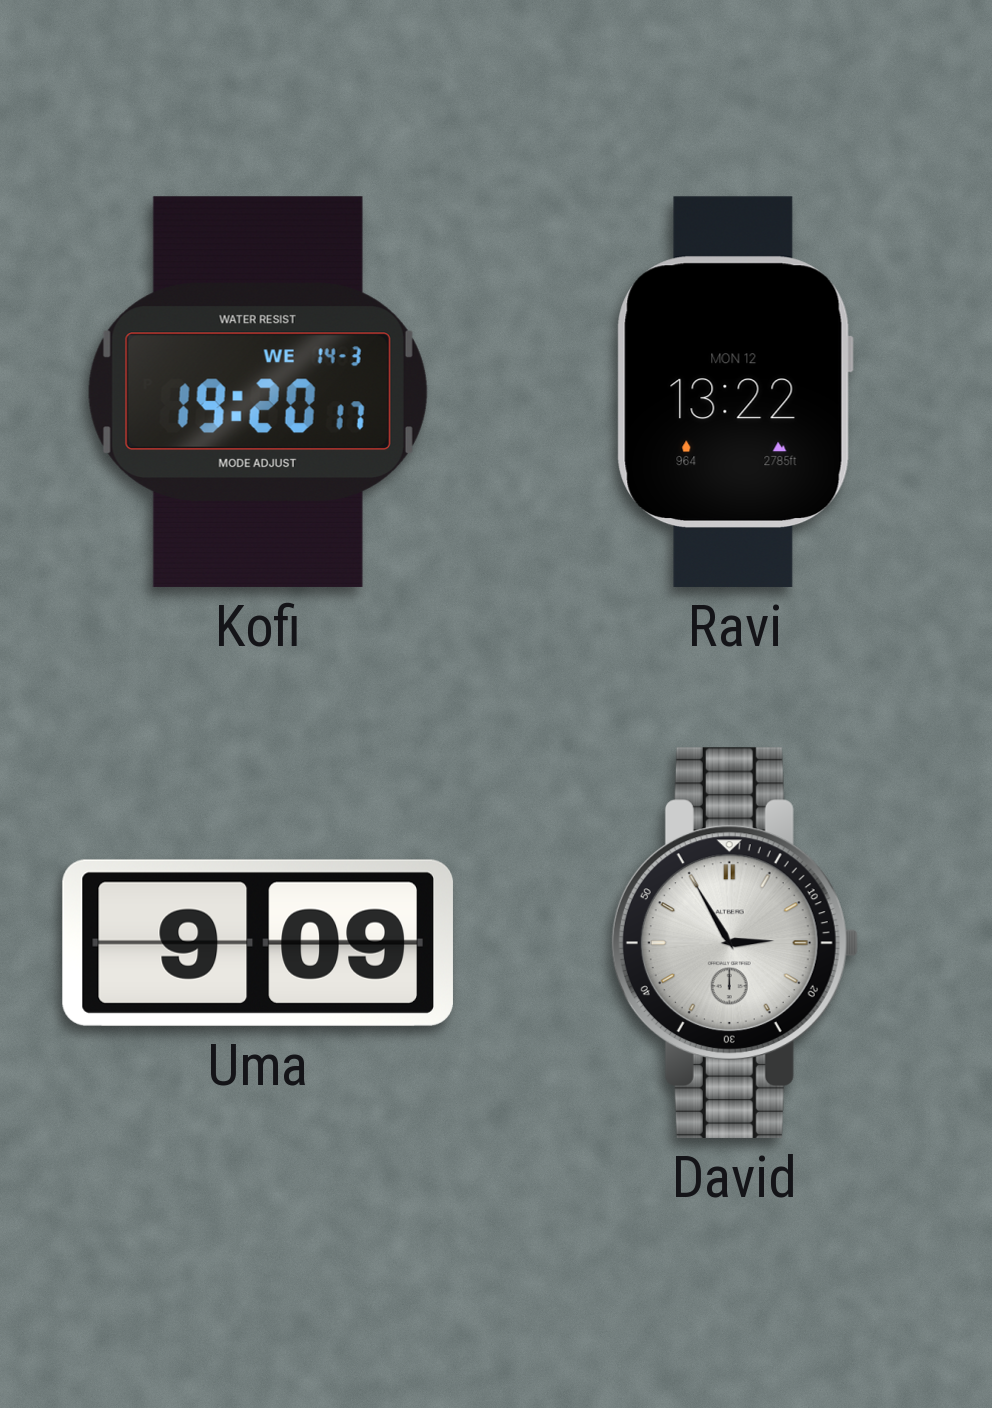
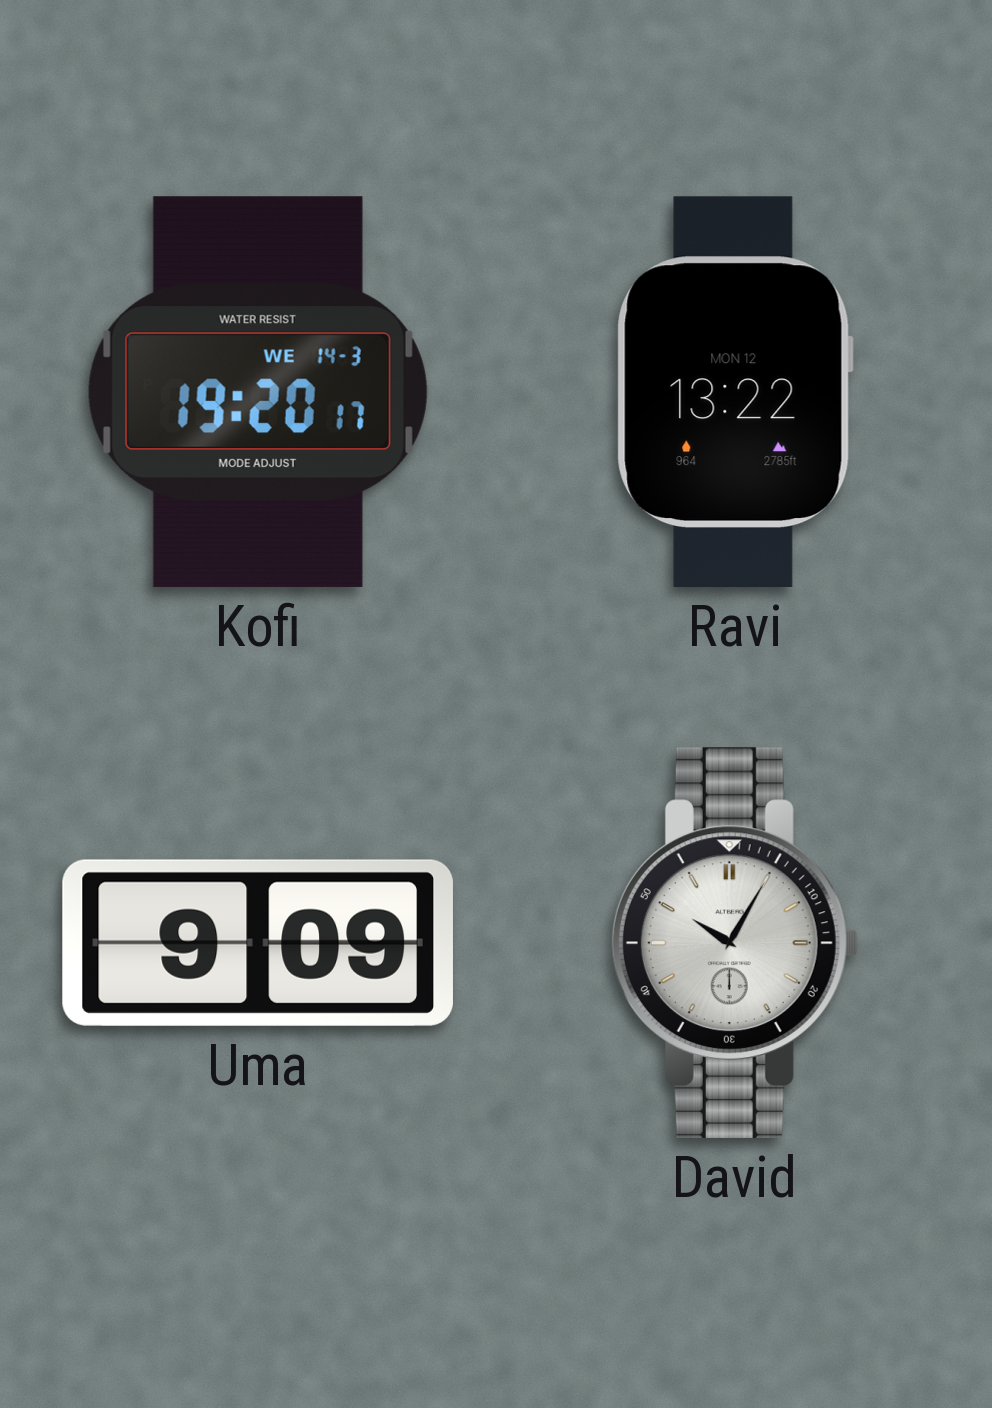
David: 2:55 -> 10:05 (734, 943)
